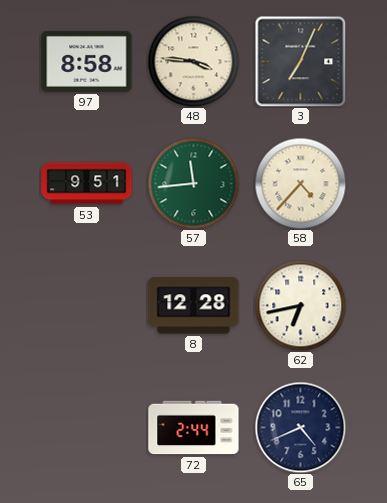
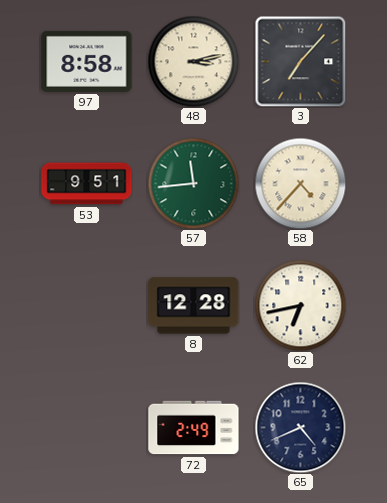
48: 3:46 -> 3:13 (193, 61)
3: 7:04 -> 7:07 (300, 61)
72: 2:44 -> 2:49 (194, 428)
